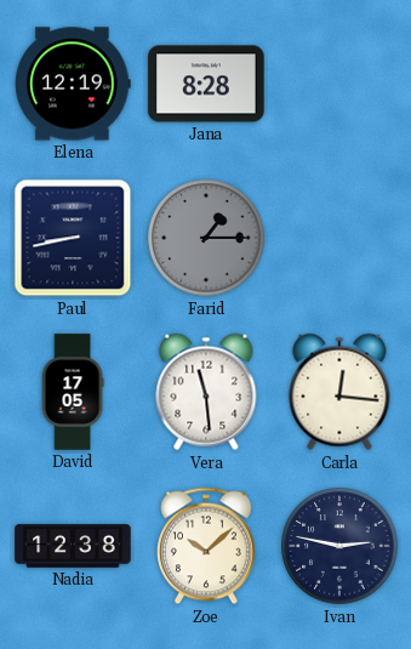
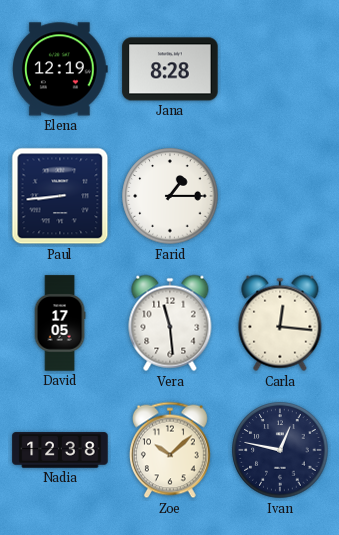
Paul: 8:43 -> 8:44 (60, 196)
Farid dial: grey -> white (170, 196)
Ivan: 2:47 -> 12:47 (280, 450)
